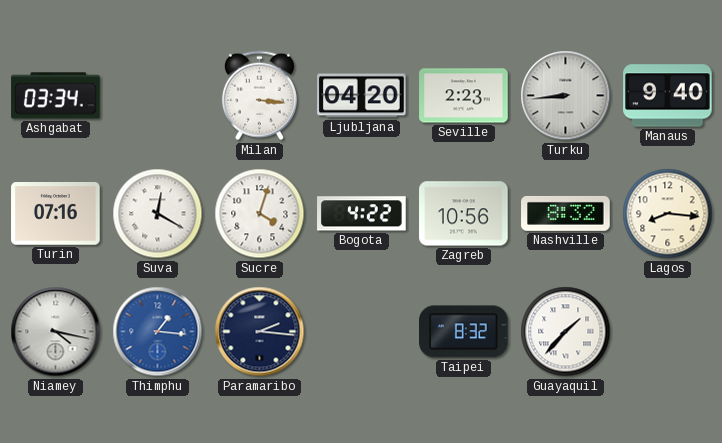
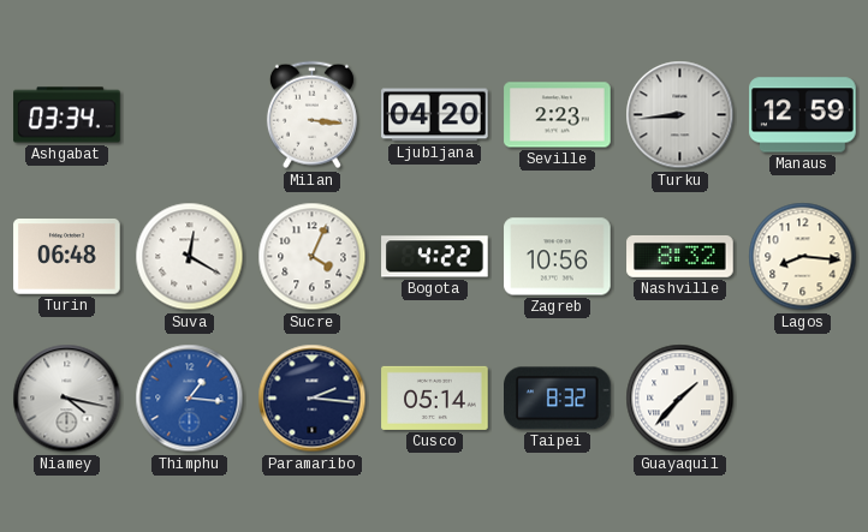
Manaus: 9:40 -> 12:59 (803, 115)
Turin: 07:16 -> 06:48 (67, 257)
Sucre: 4:03 -> 4:04 (313, 257)
Cusco: none -> 05:14 (435, 397)
